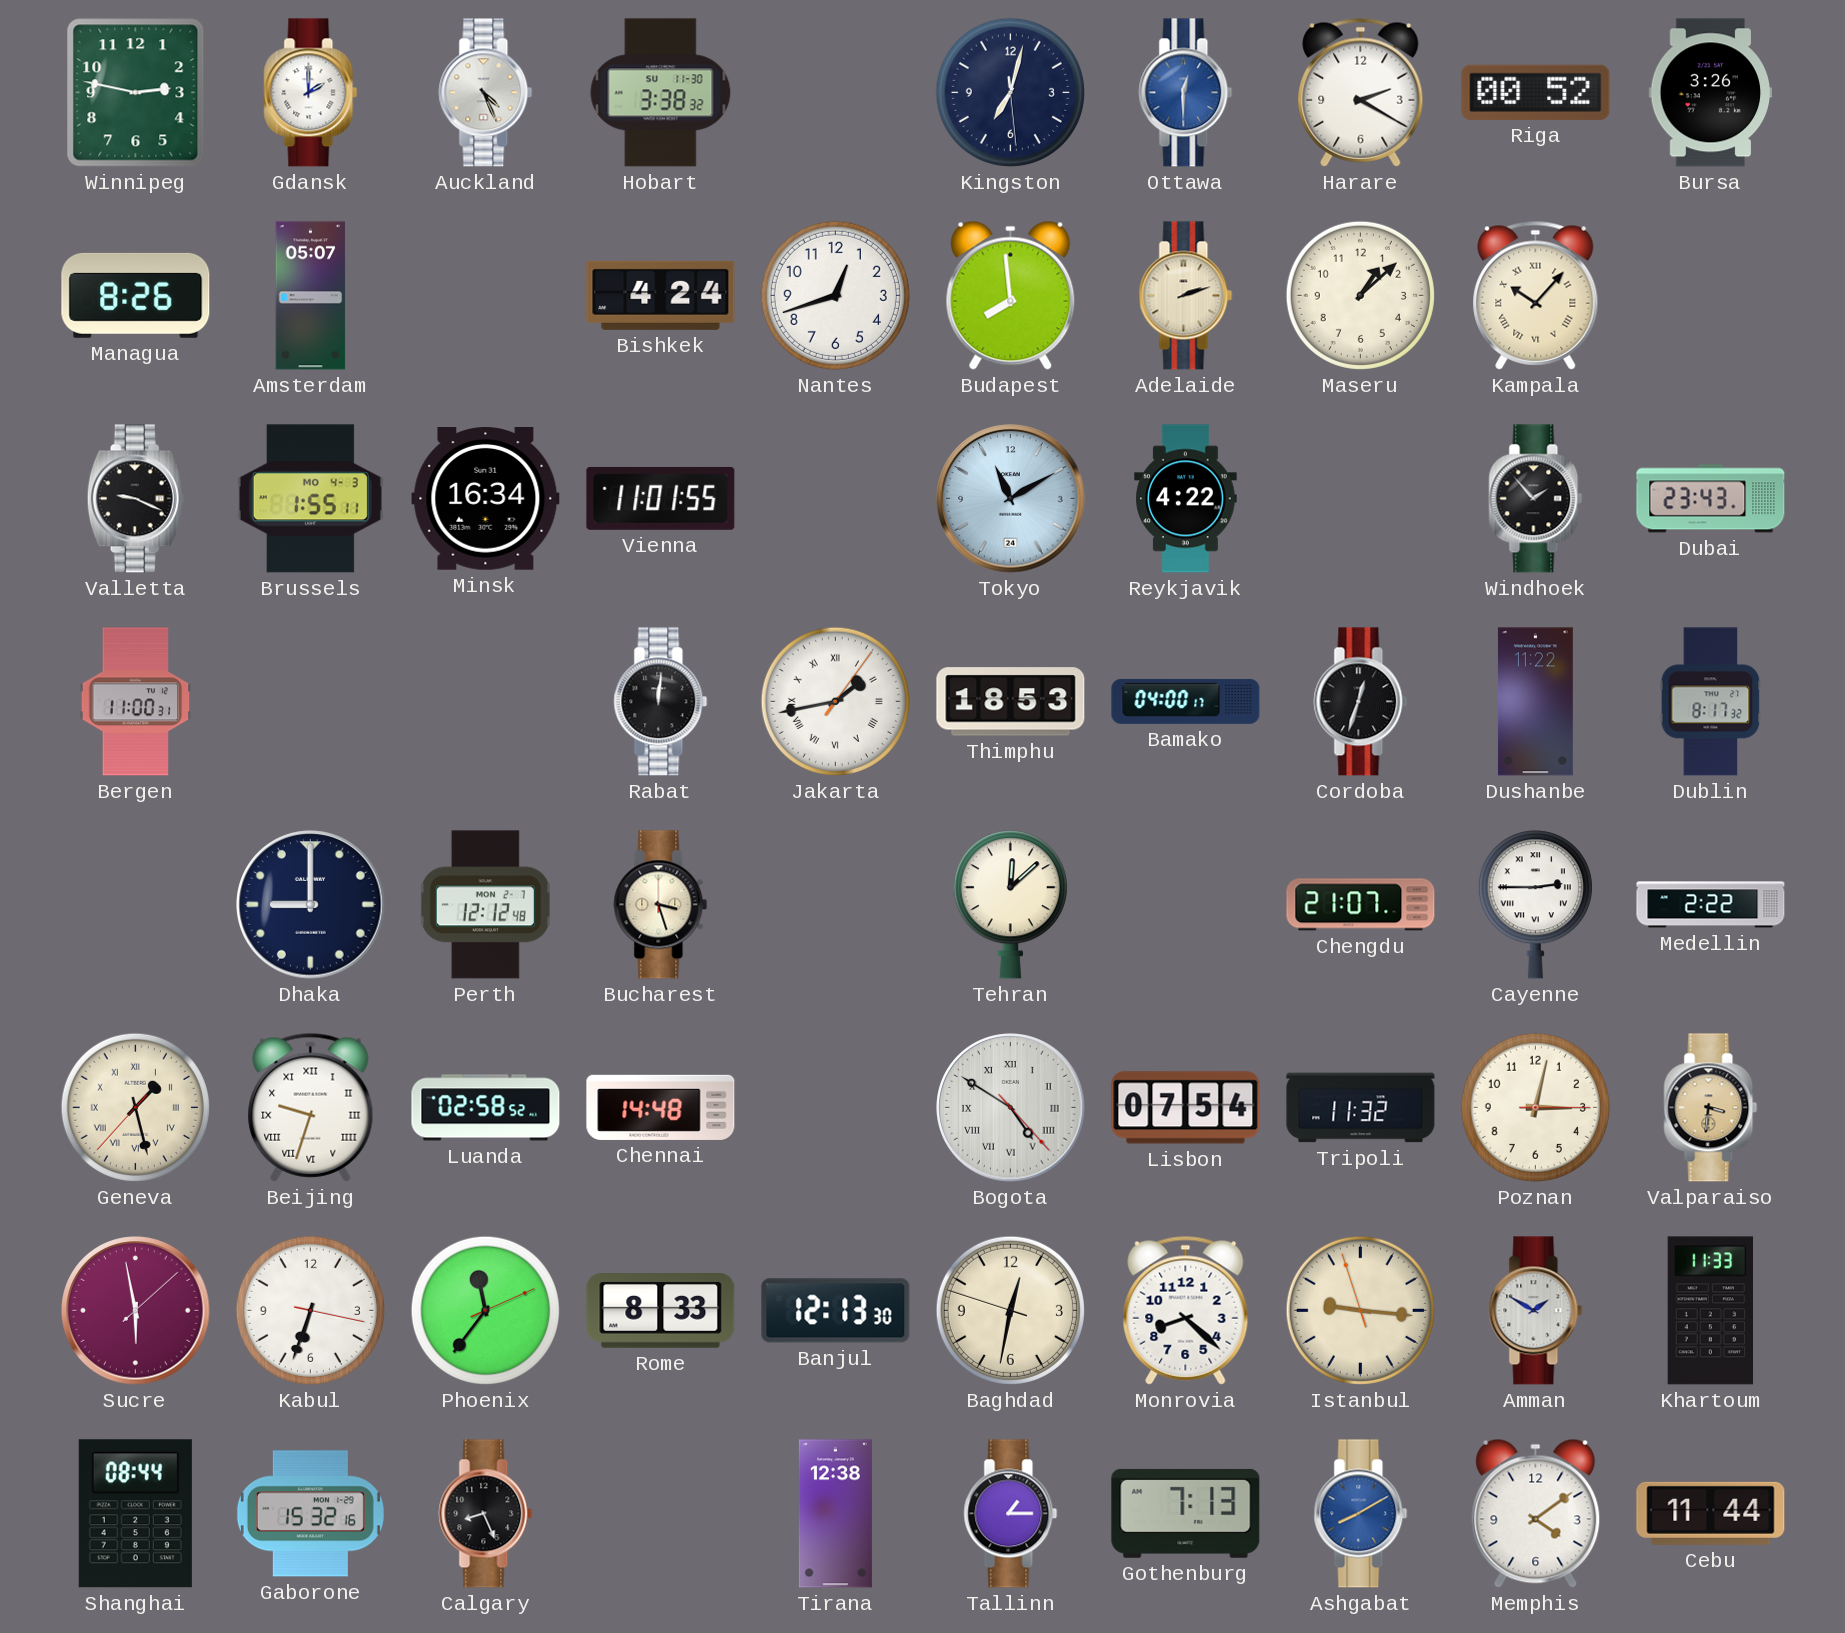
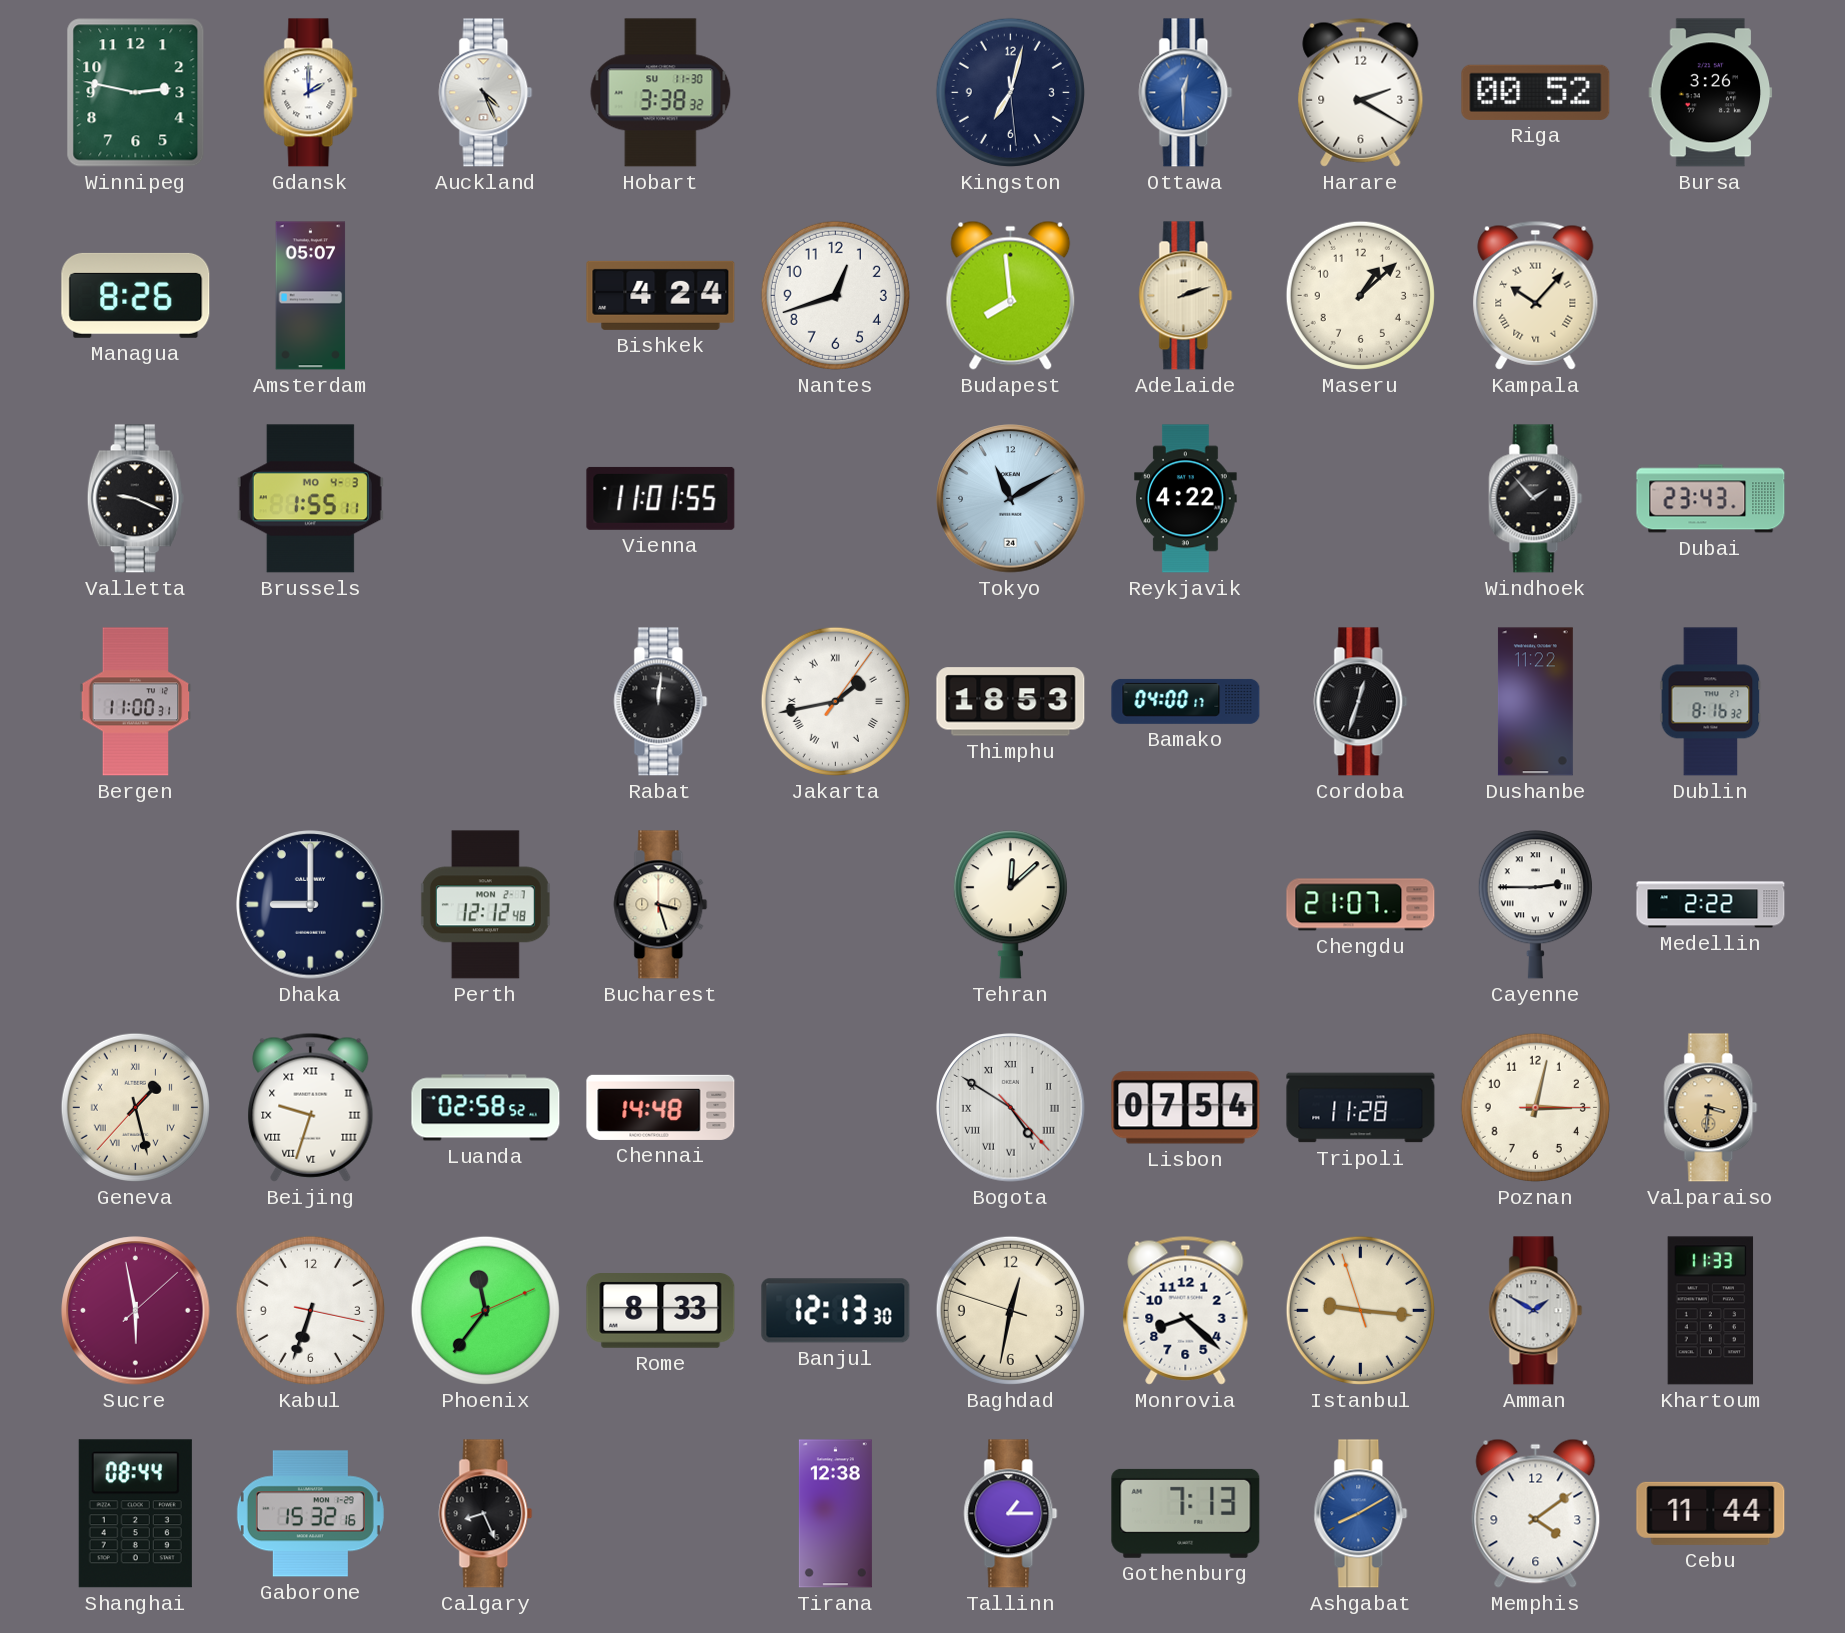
Minsk: 16:34 -> none (486, 499)
Dublin: 8:17 -> 8:16 (1711, 702)
Tripoli: 11:32 -> 11:28 (1361, 1108)
